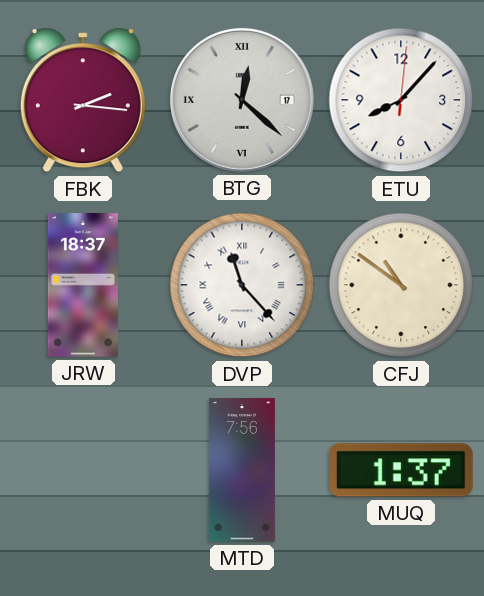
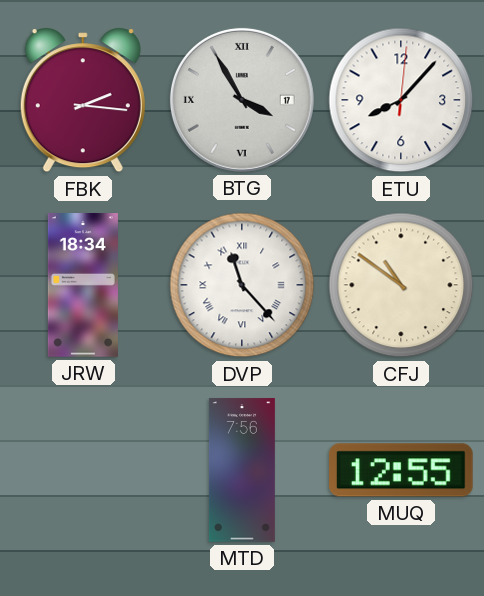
BTG: 12:22 -> 3:55 (242, 100)
JRW: 18:37 -> 18:34 (83, 285)
MUQ: 1:37 -> 12:55 (402, 470)
